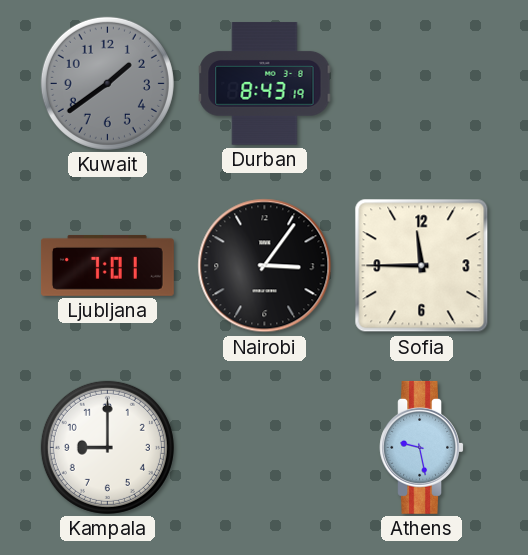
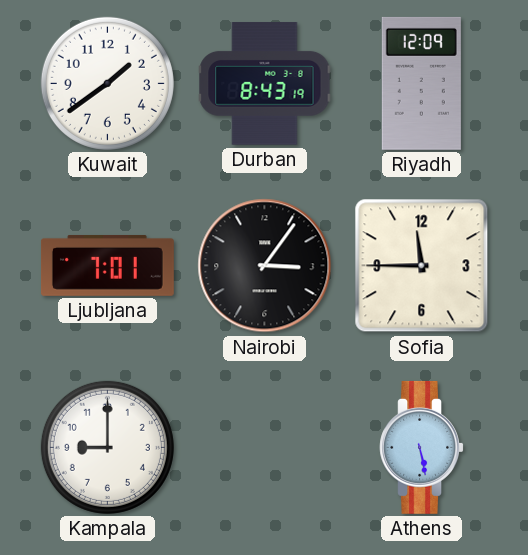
Kuwait dial: grey -> white (107, 83)
Riyadh: none -> 12:09 (421, 83)
Athens: 9:28 -> 5:28 (421, 447)
